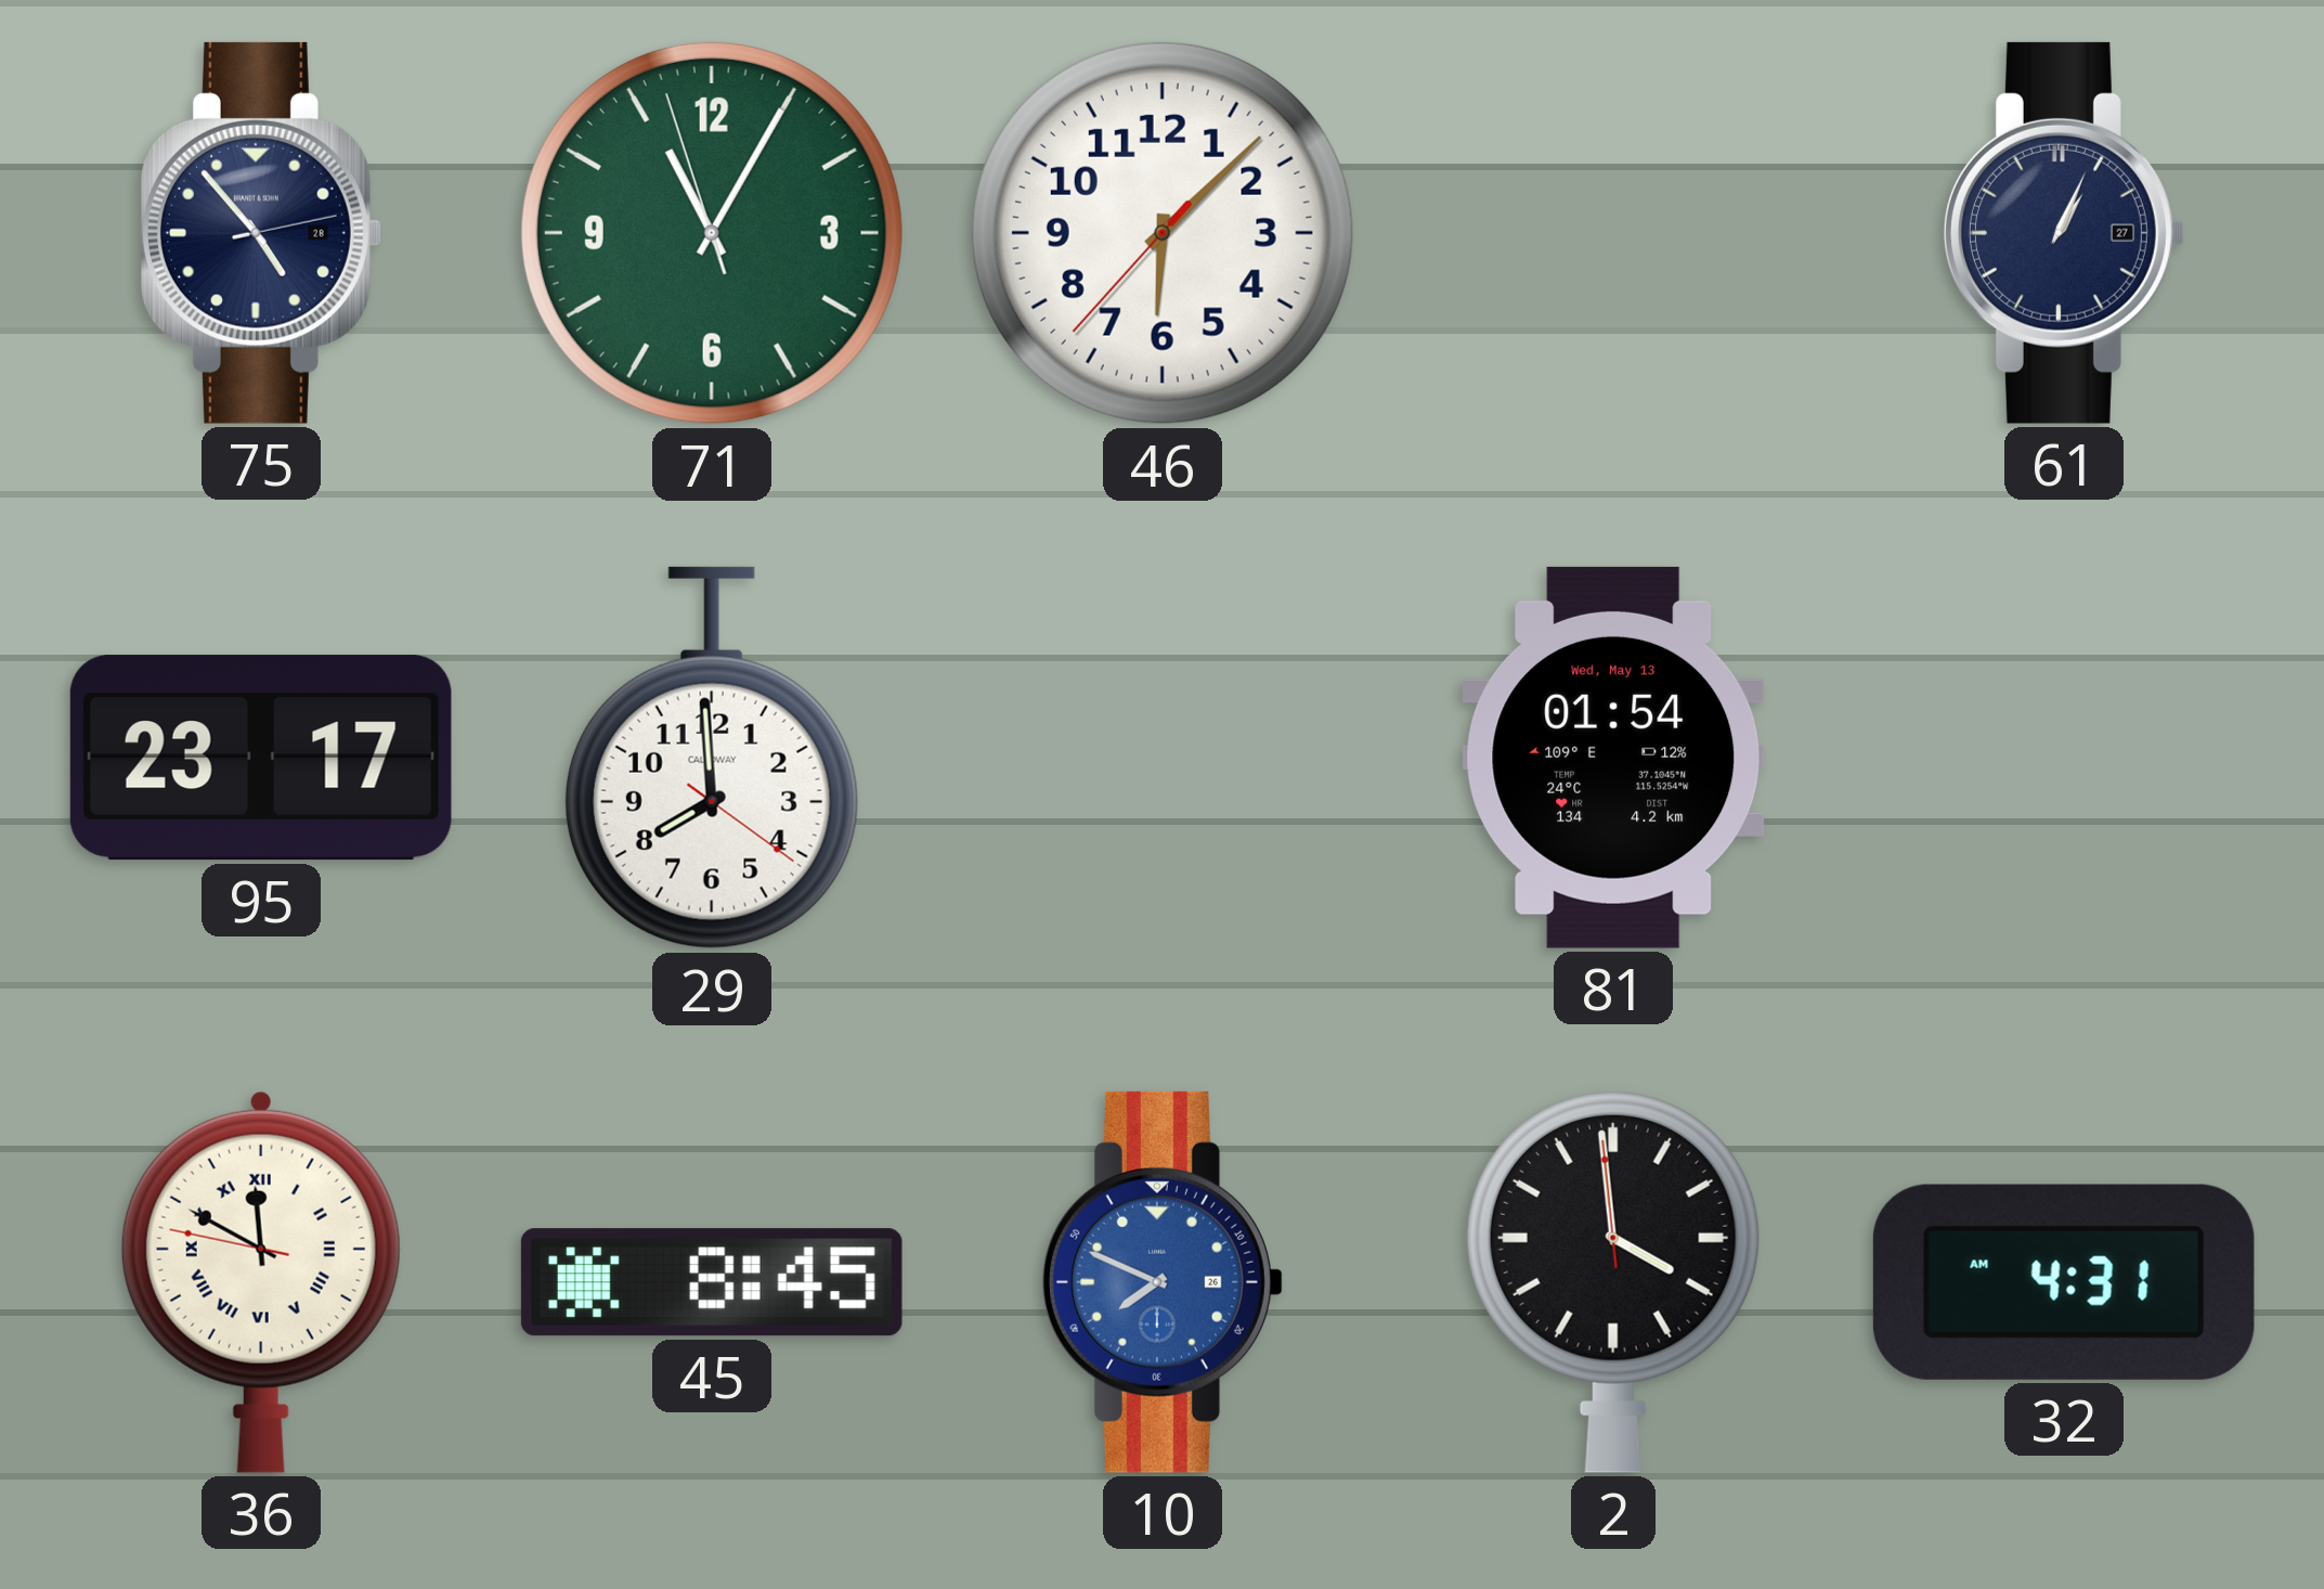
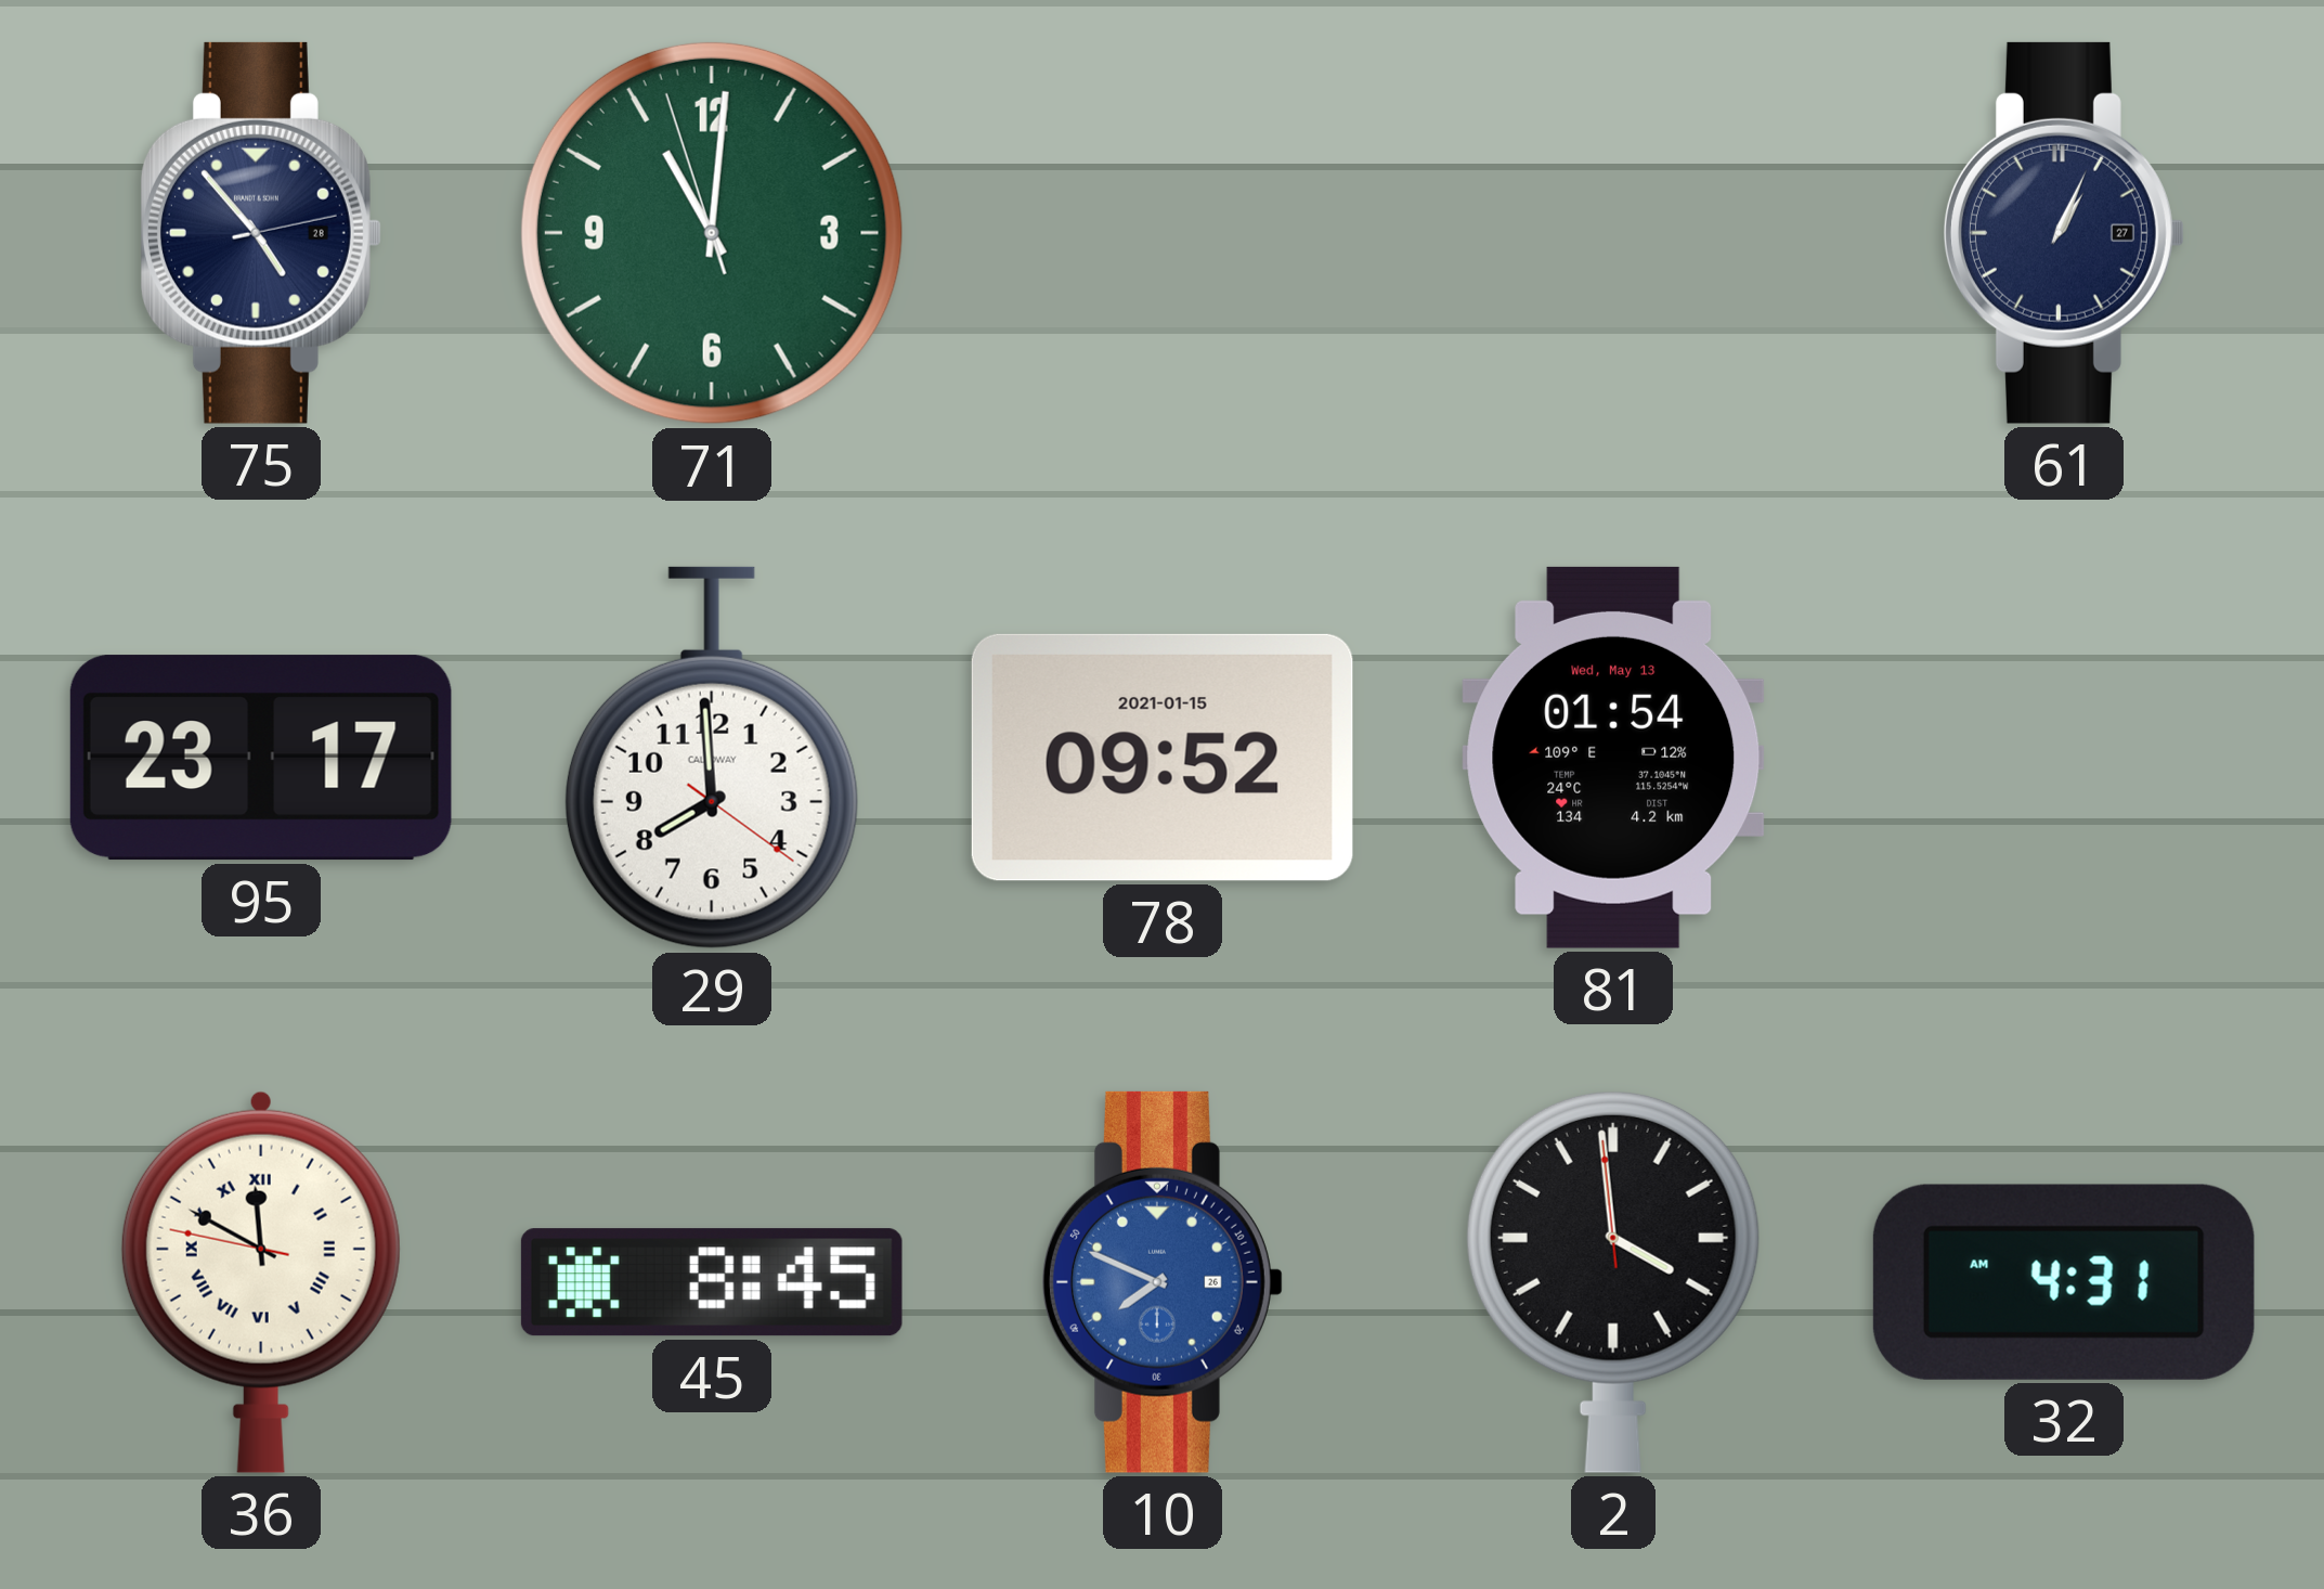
71: 11:04 -> 11:00 (712, 233)
46: 6:07 -> none (1163, 233)
78: none -> 09:52 (1163, 758)
